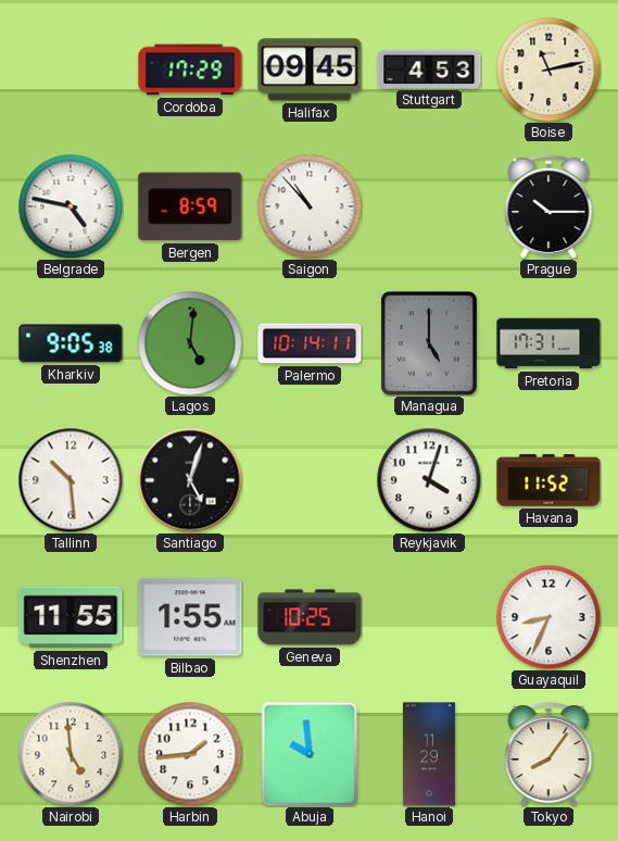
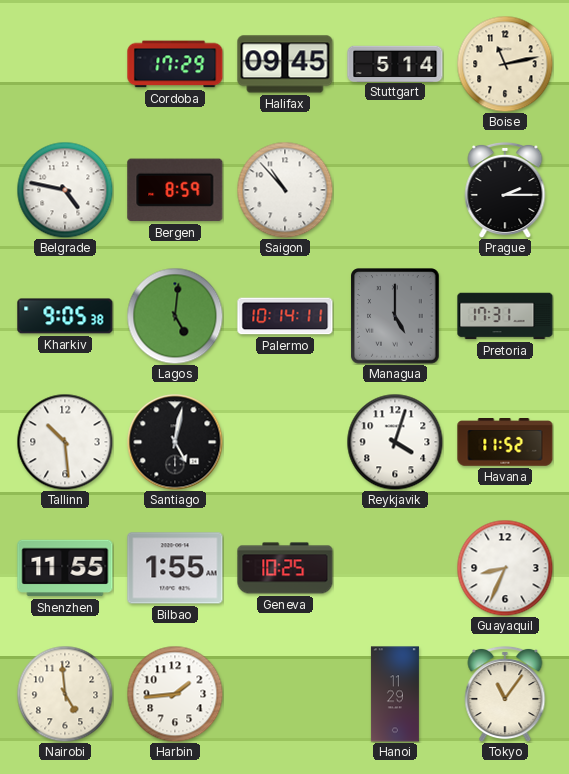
Stuttgart: 4:53 -> 5:14 (395, 63)
Prague: 10:15 -> 2:15 (505, 190)
Santiago: 5:03 -> 5:02 (175, 442)
Abuja: 9:59 -> none (310, 754)
Tokyo: 8:06 -> 11:06 (505, 694)
